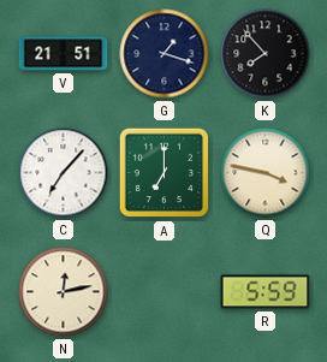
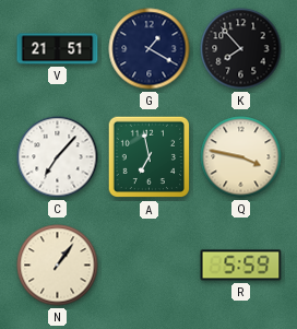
G: 1:18 -> 1:20 (150, 49)
A: 7:00 -> 6:58 (150, 157)
N: 12:13 -> 1:06 (58, 266)
